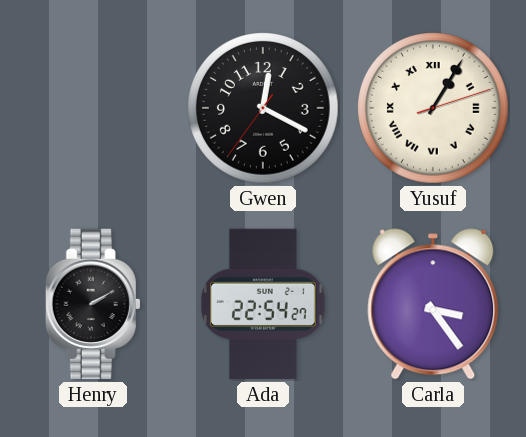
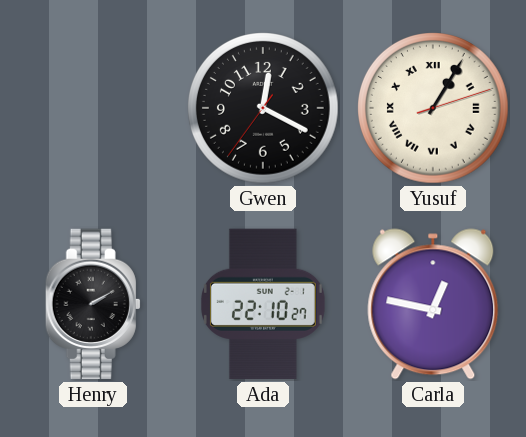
Ada: 22:54 -> 22:10 (263, 304)
Carla: 3:24 -> 12:47 (433, 304)
